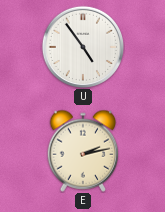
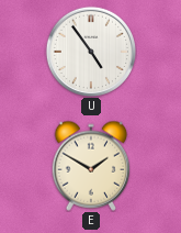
E: 2:13 -> 1:50 (91, 166)
